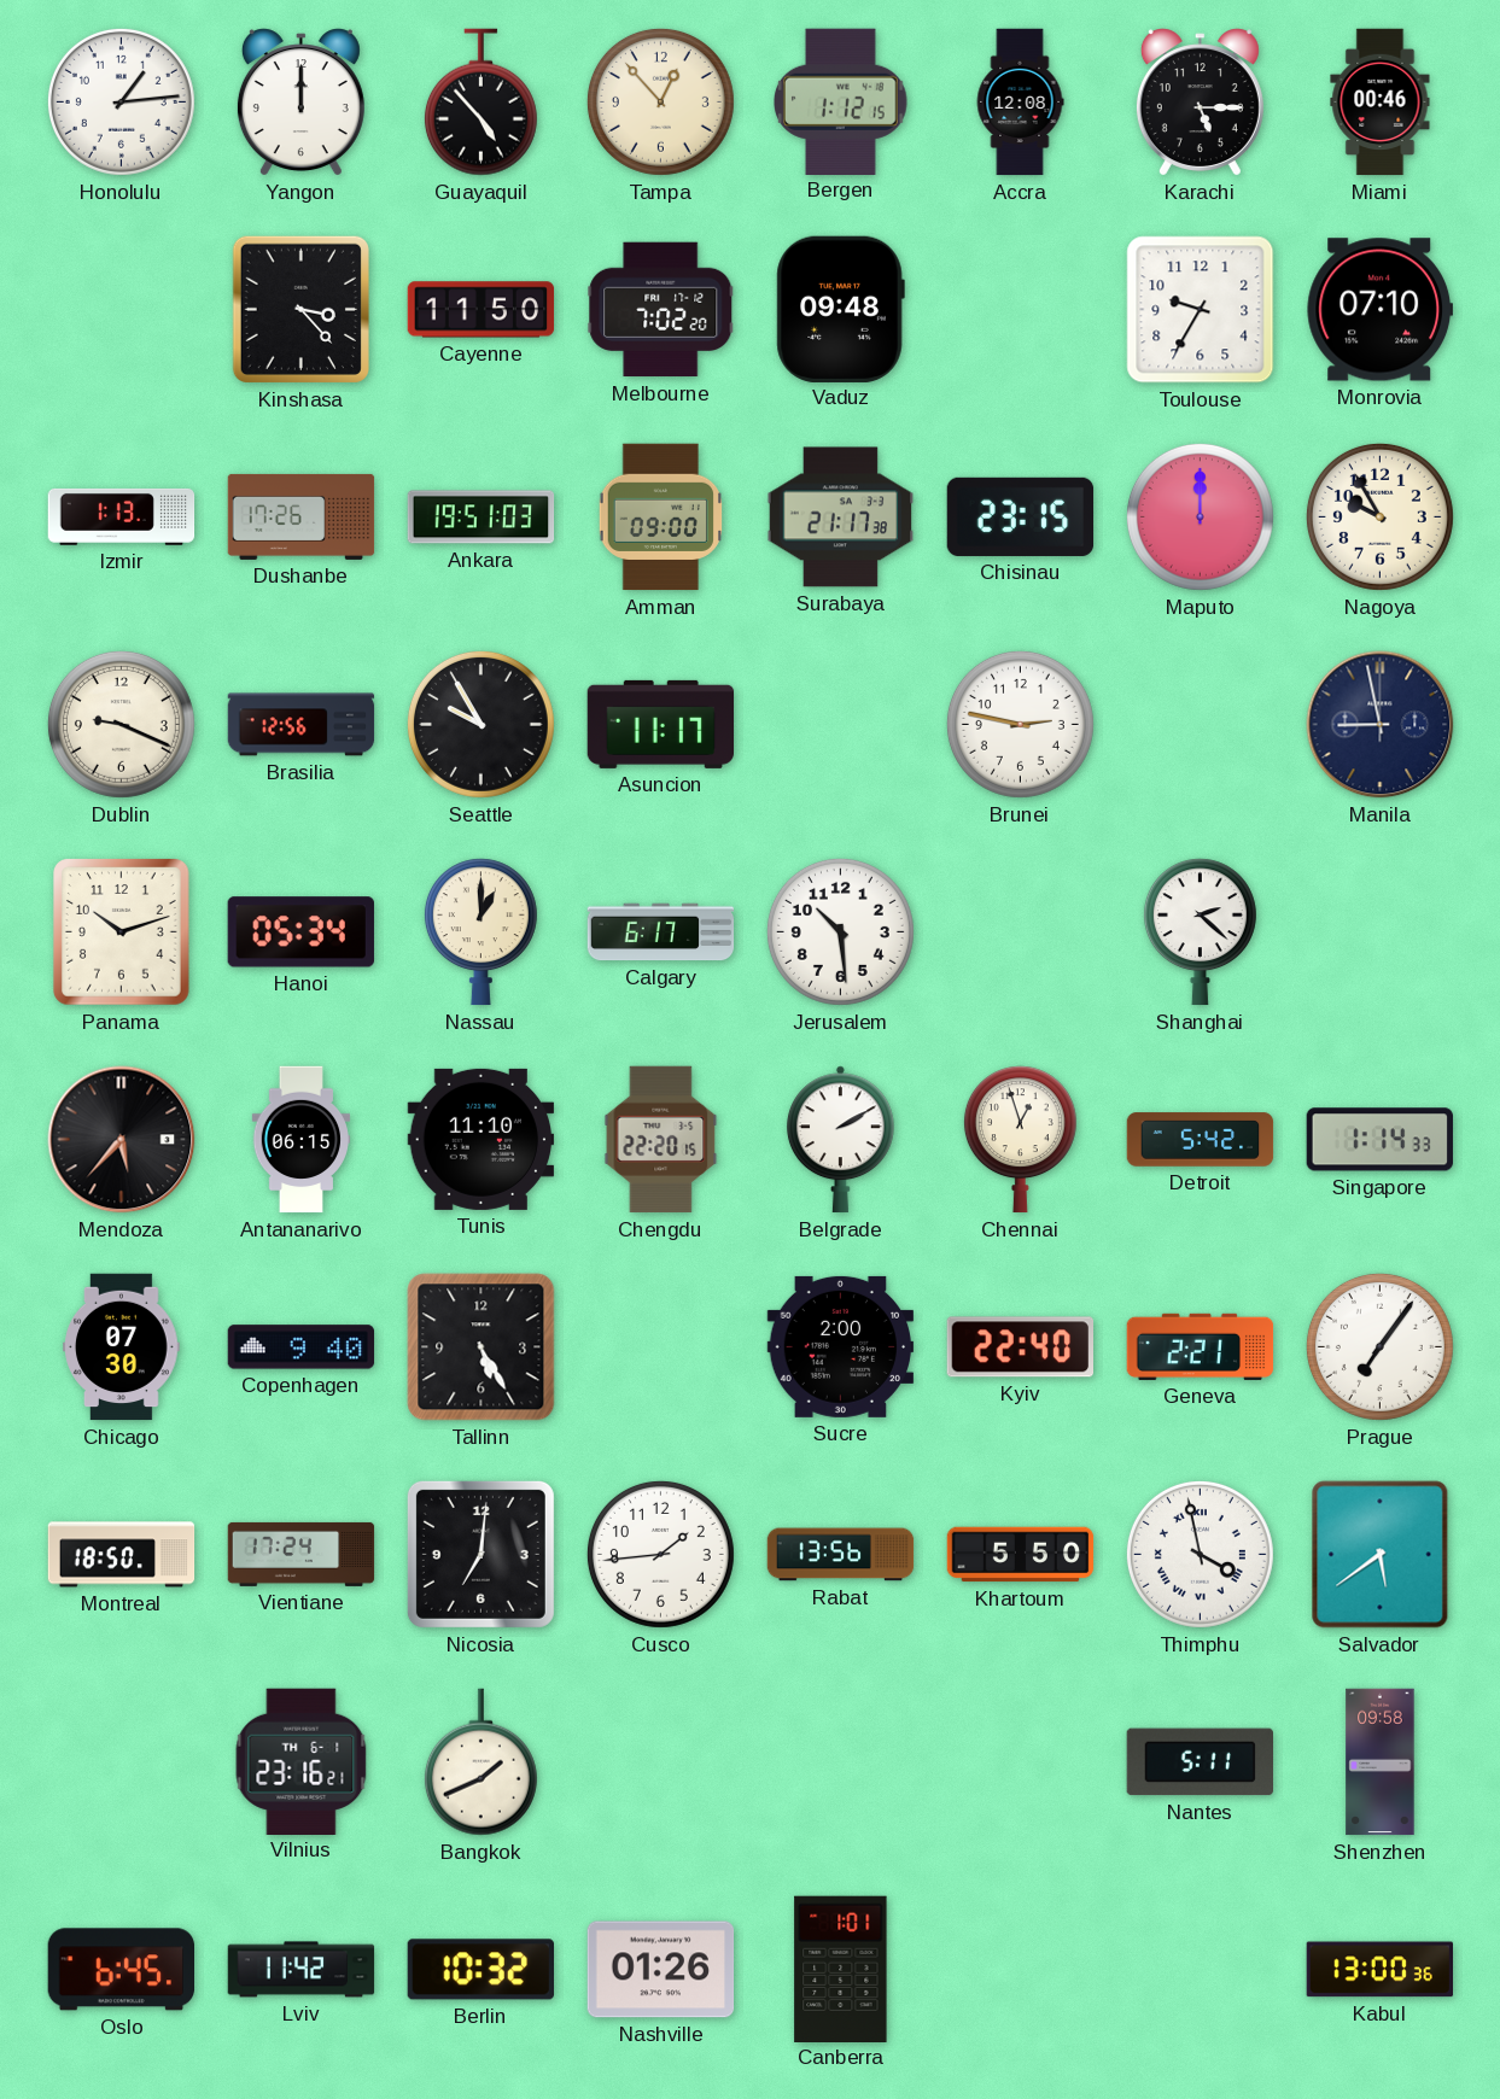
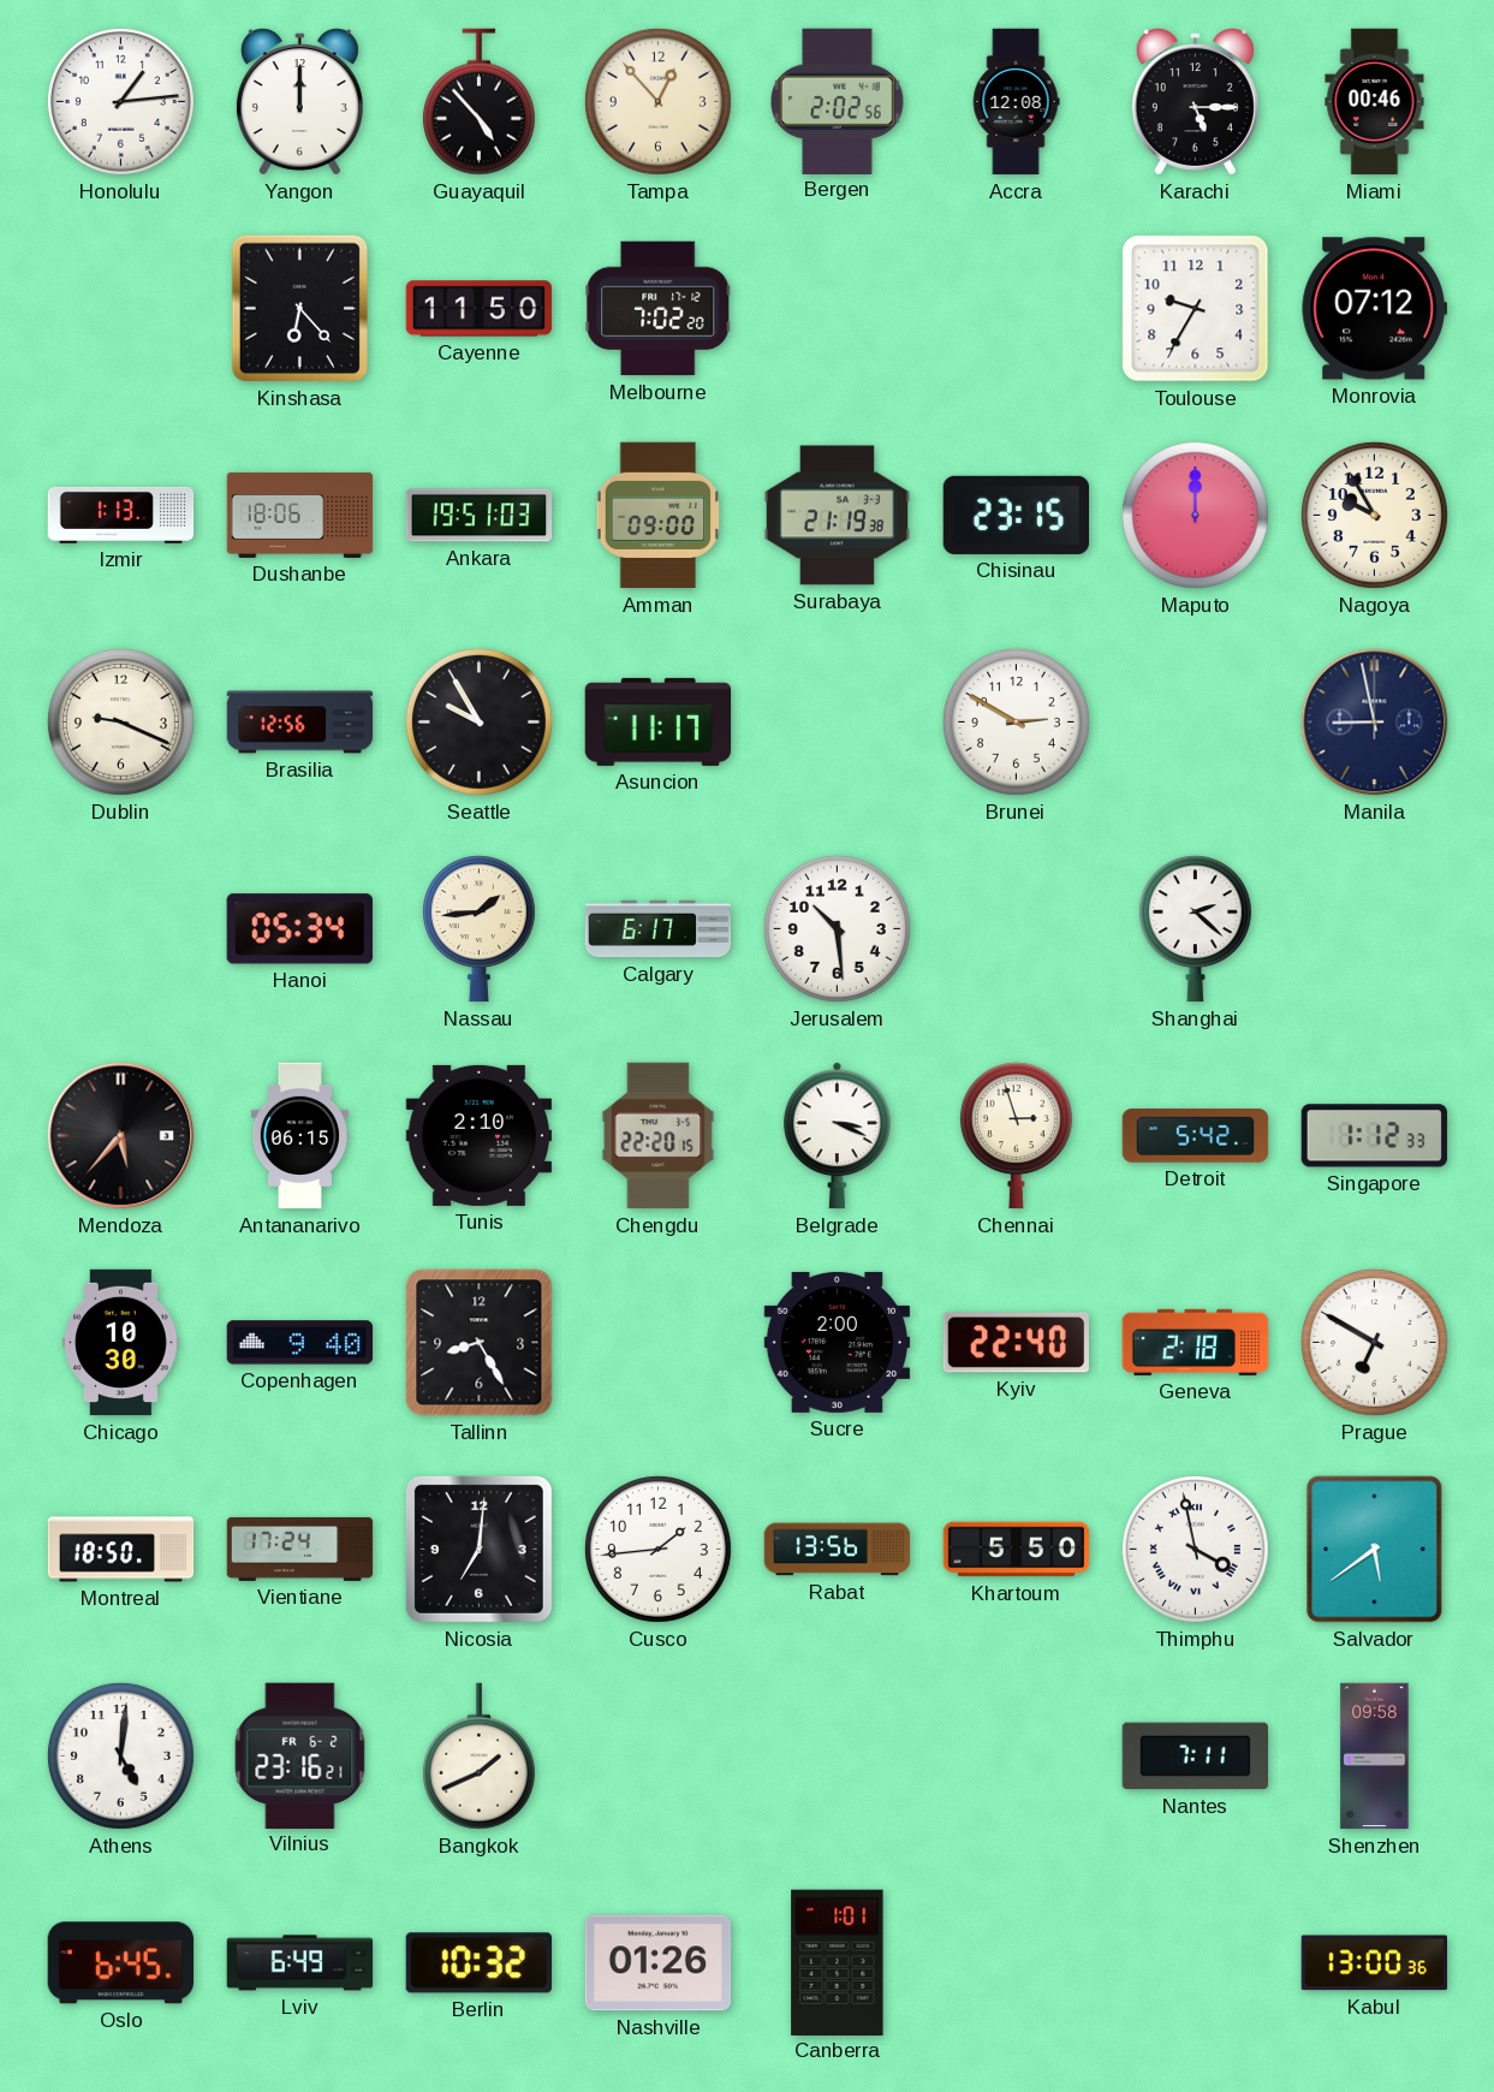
Bergen: 1:12 -> 2:02 (838, 101)
Kinshasa: 3:23 -> 6:23 (299, 308)
Vaduz: 09:48 -> none (840, 309)
Monrovia: 07:10 -> 07:12 (1374, 309)
Dushanbe: 17:26 -> 18:06 (300, 515)
Surabaya: 21:17 -> 21:19 (838, 516)
Brunei: 2:47 -> 2:50 (1016, 721)
Panama: 10:12 -> none (122, 932)
Nassau: 1:00 -> 1:44 (478, 929)
Tunis: 11:10 -> 2:10 (480, 1135)
Belgrade: 2:10 -> 3:19 (837, 1136)
Chennai: 12:57 -> 2:57 (1016, 1136)
Singapore: 1:14 -> 1:12 (1374, 1136)
Chicago: 07:30 -> 10:30 (121, 1343)
Tallinn: 5:25 -> 8:25 (480, 1343)
Geneva: 2:21 -> 2:18 (1196, 1342)
Prague: 7:06 -> 6:50 (1374, 1342)
Athens: none -> 5:01 (120, 1755)
Vilnius date: TH 6-1 -> FR 6-2 (300, 1755)
Nantes: 5:11 -> 7:11 (1195, 1757)
Lviv: 11:42 -> 6:49 (300, 1963)
